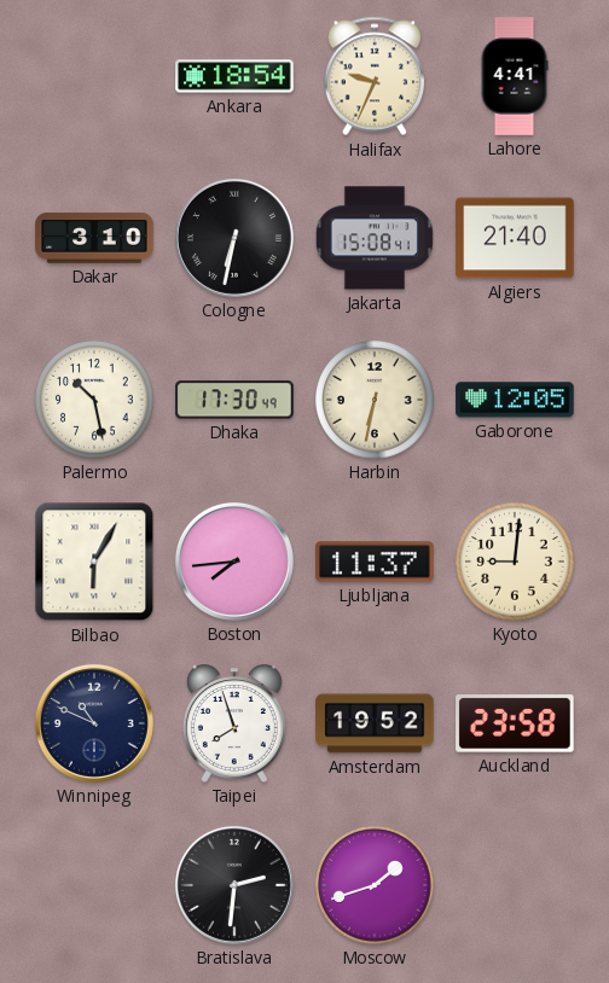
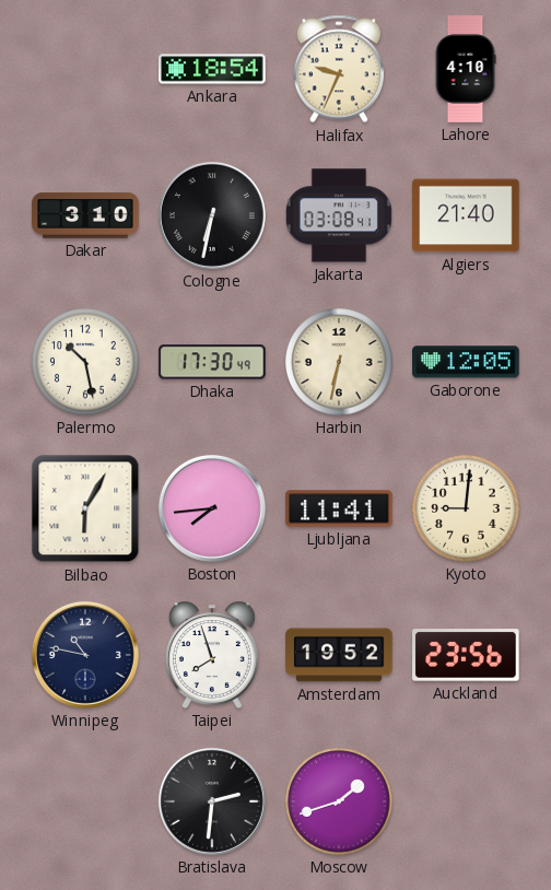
Lahore: 4:41 -> 4:10 (466, 69)
Jakarta: 15:08 -> 03:08 (339, 215)
Ljubljana: 11:37 -> 11:41 (339, 508)
Winnipeg: 10:49 -> 10:47 (85, 655)
Auckland: 23:58 -> 23:56 (466, 655)
